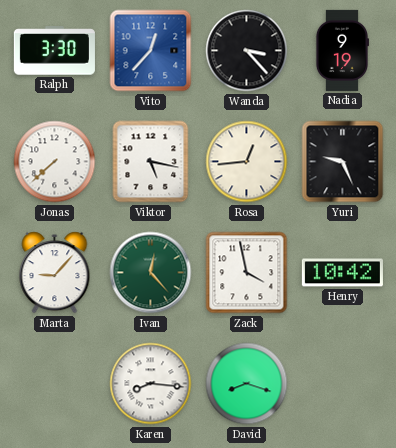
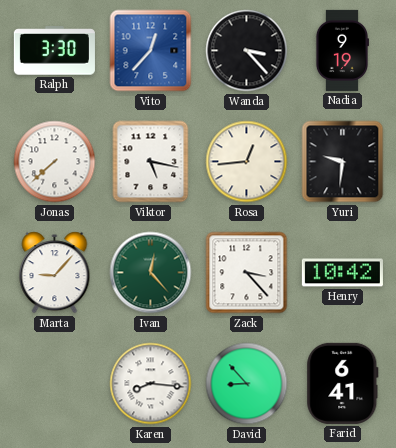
Yuri: 9:26 -> 9:31 (343, 162)
Zack: 3:58 -> 3:23 (247, 273)
David: 8:18 -> 8:53 (247, 384)
Farid: none -> 6:41 (343, 383)
